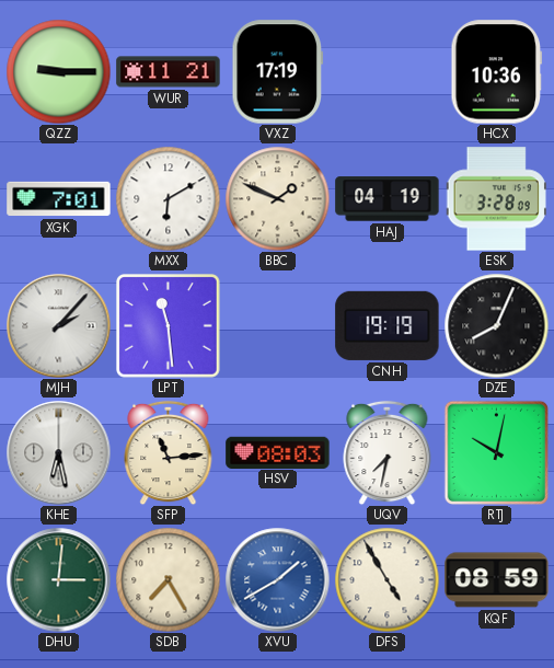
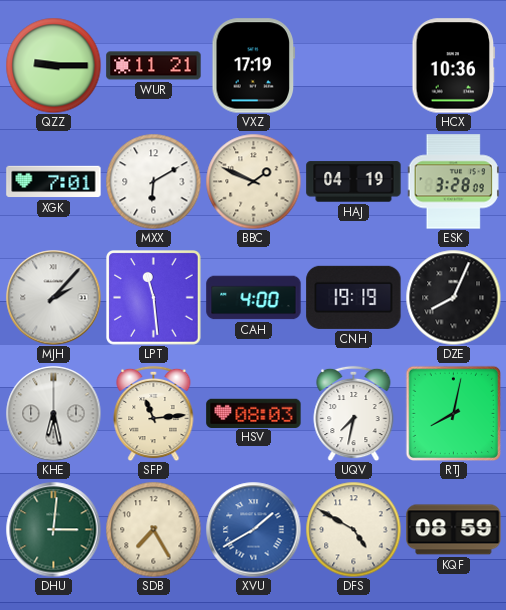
CAH: none -> 4:00 (254, 298)
RTJ: 10:02 -> 8:02 (453, 413)
DFS: 4:55 -> 4:50 (353, 529)
